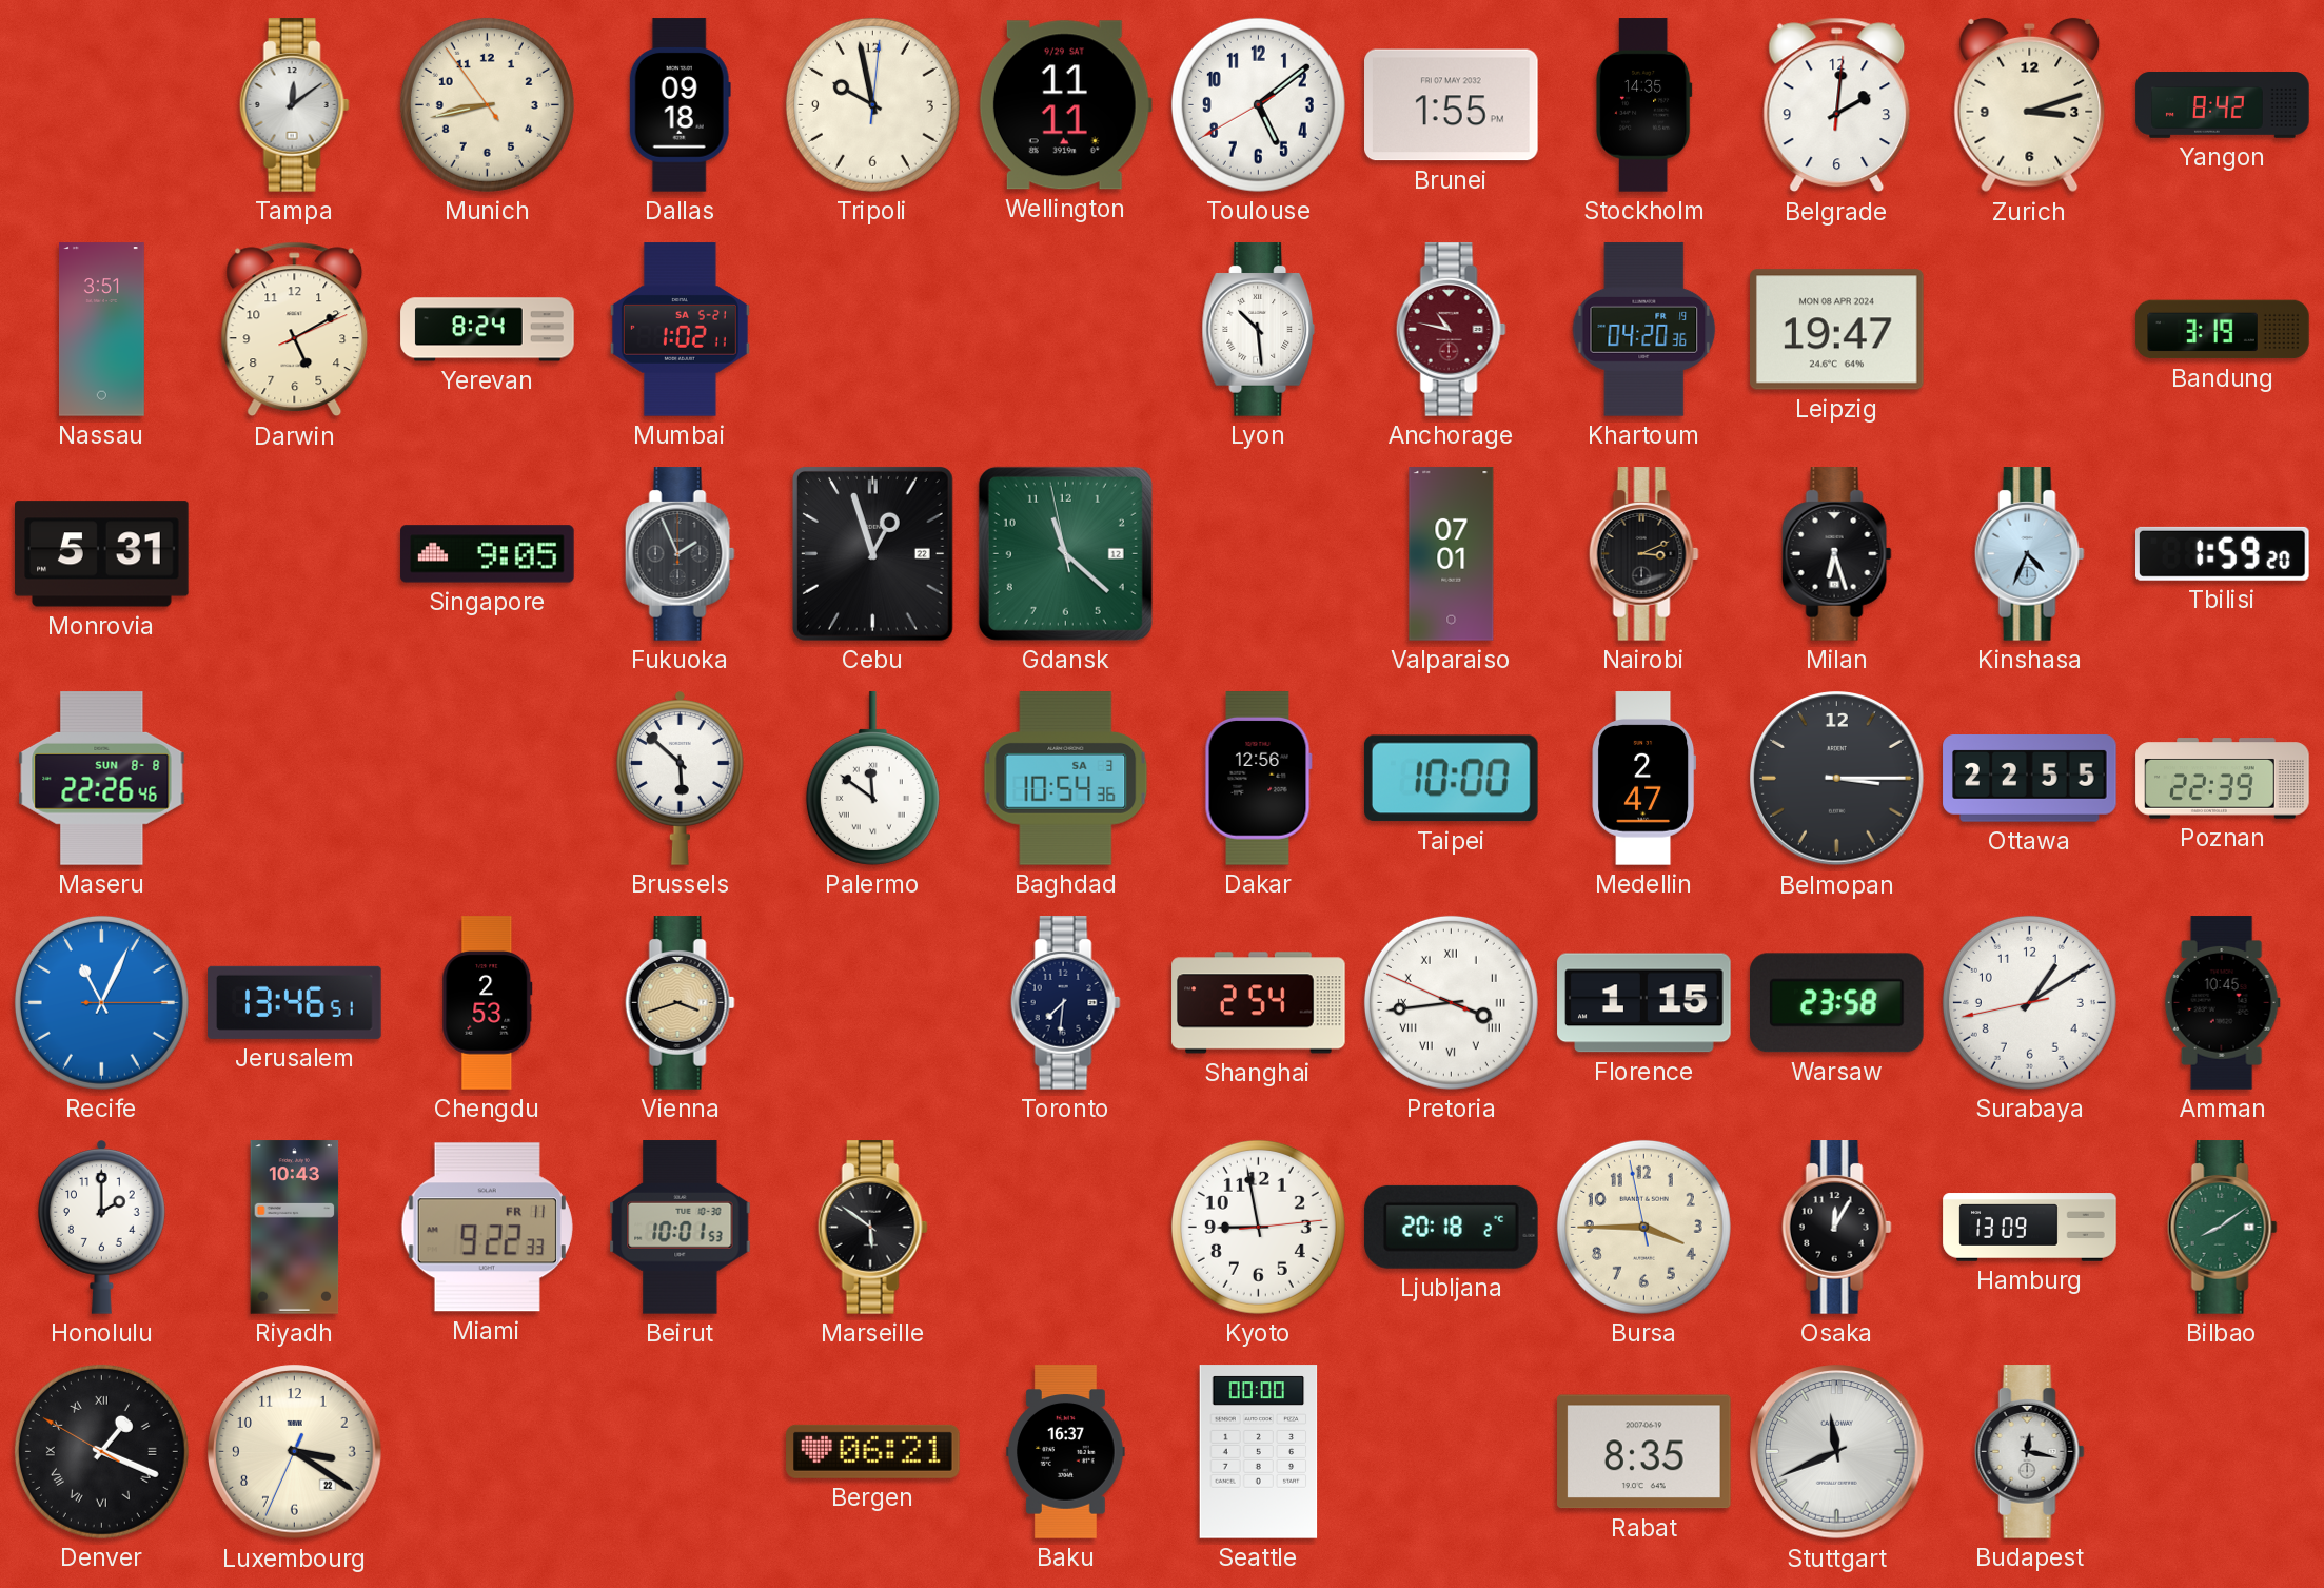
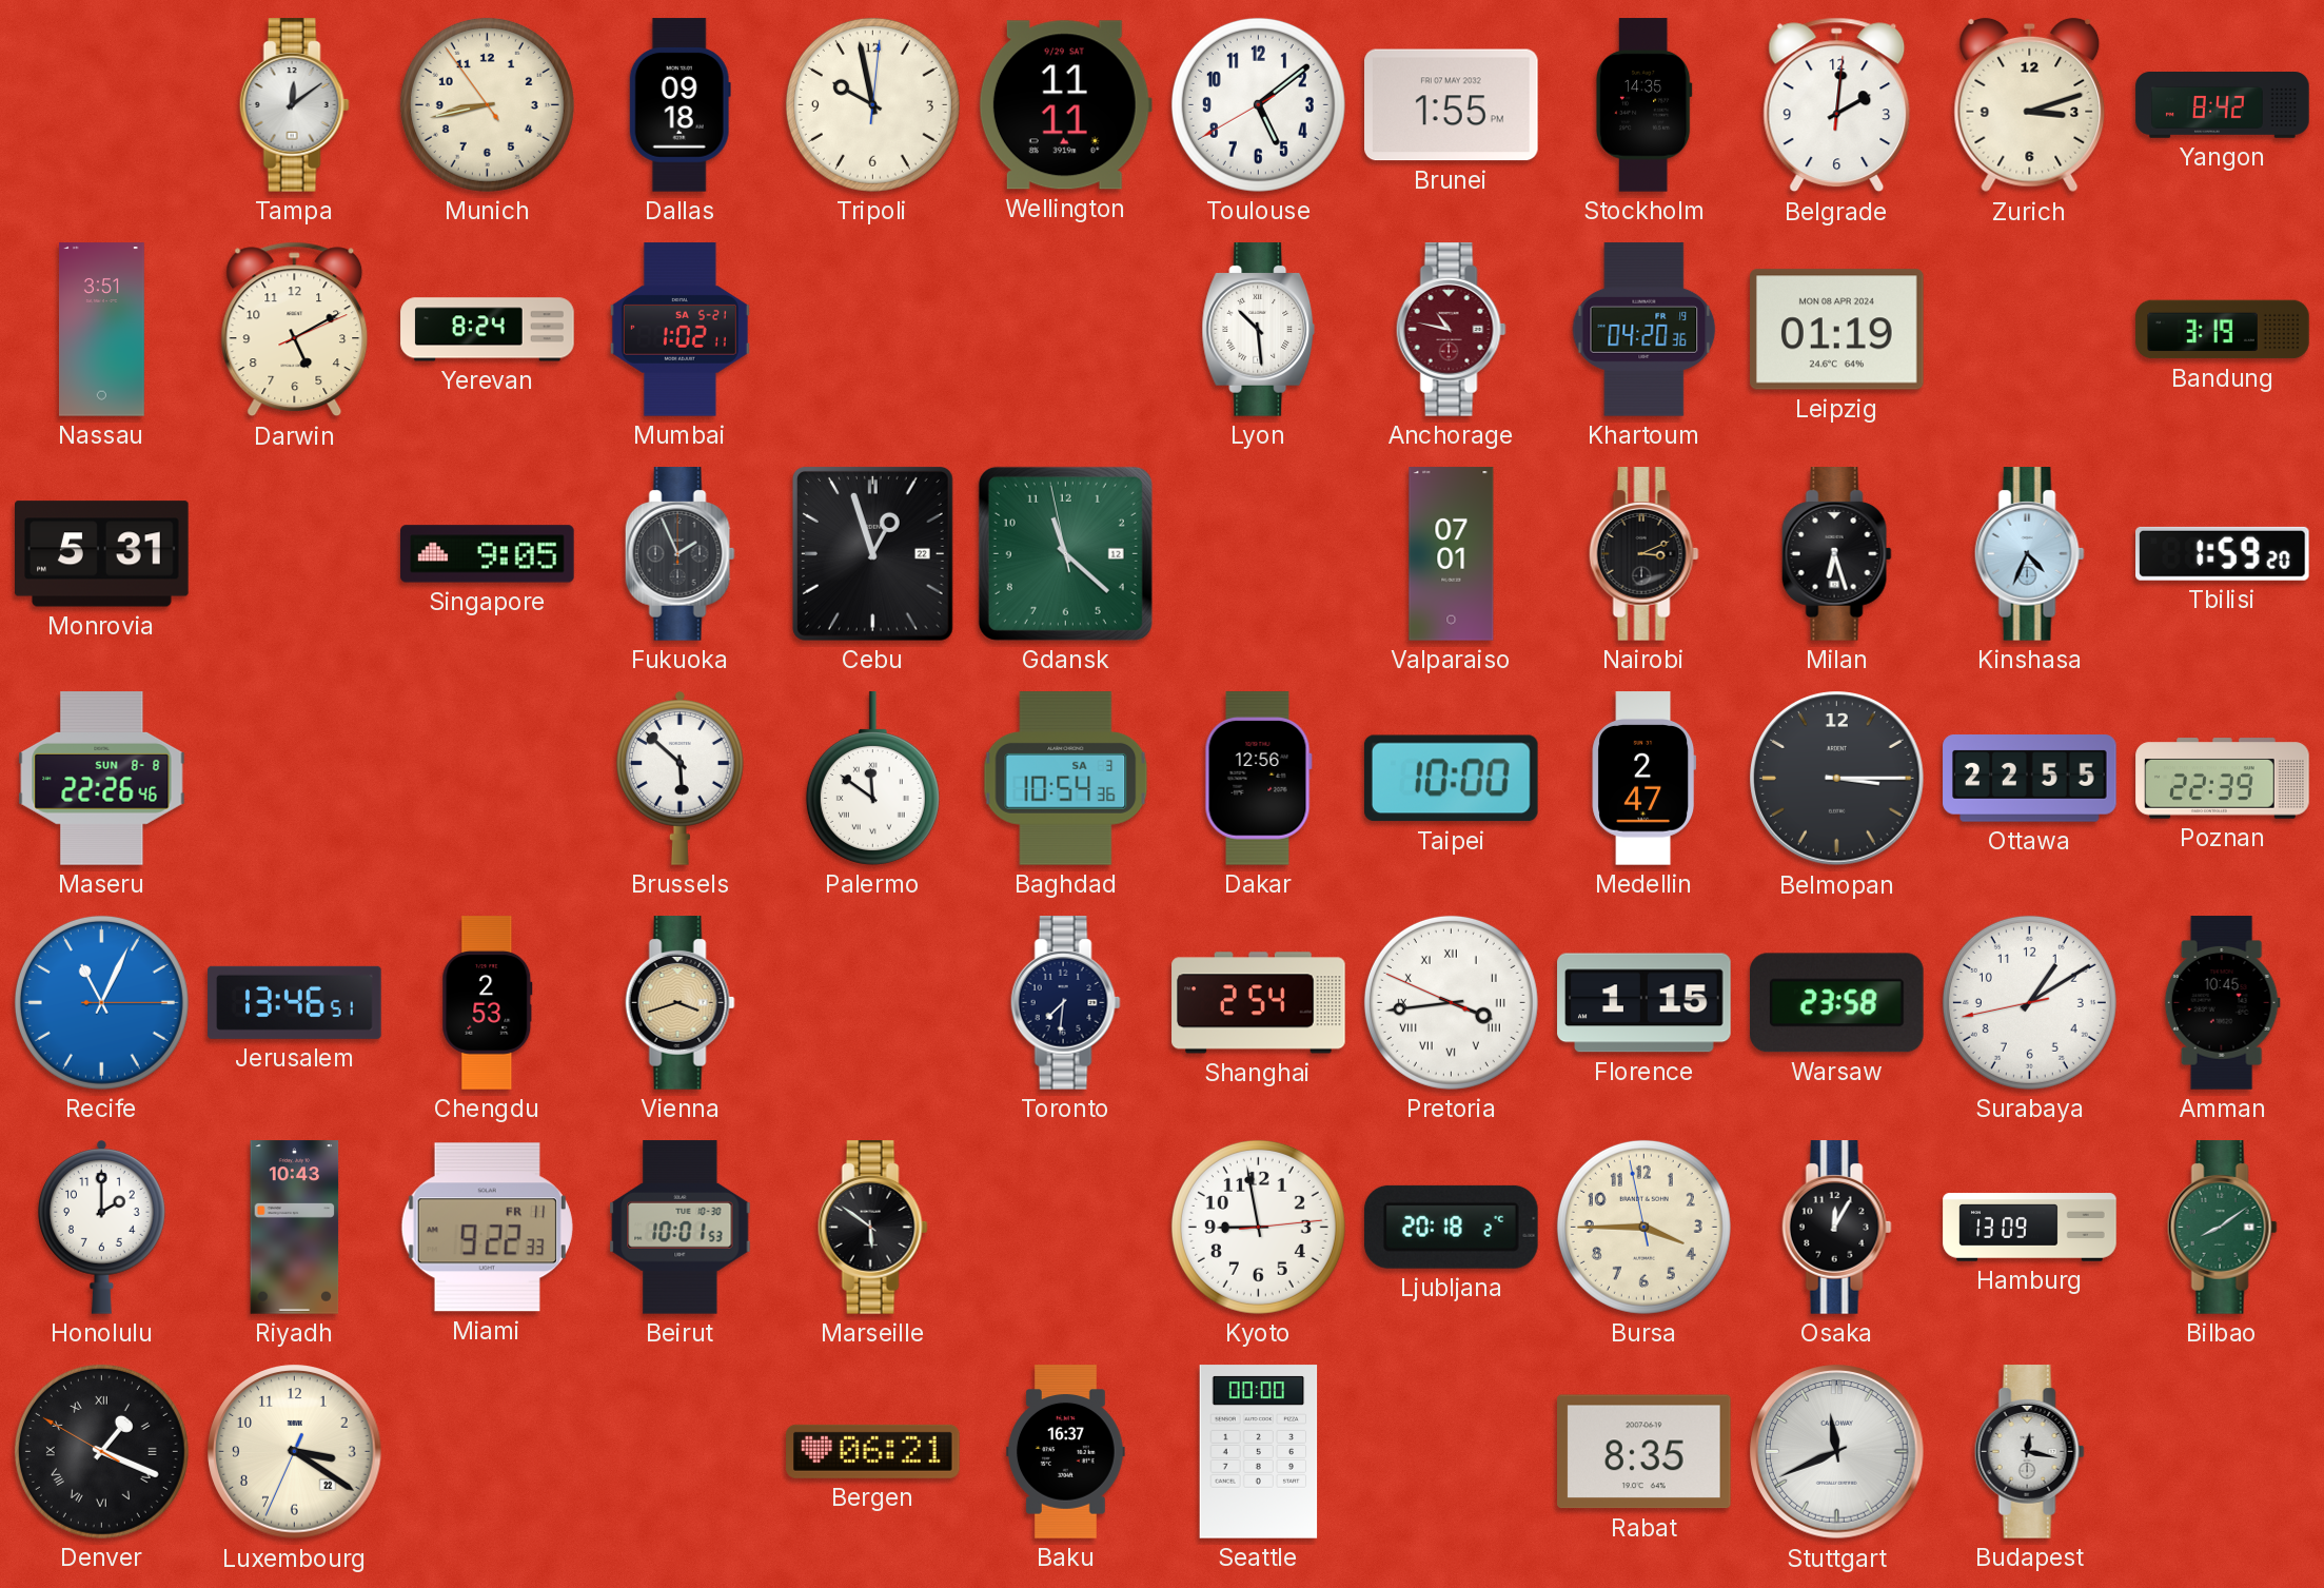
Leipzig: 19:47 -> 01:19 (1837, 330)
